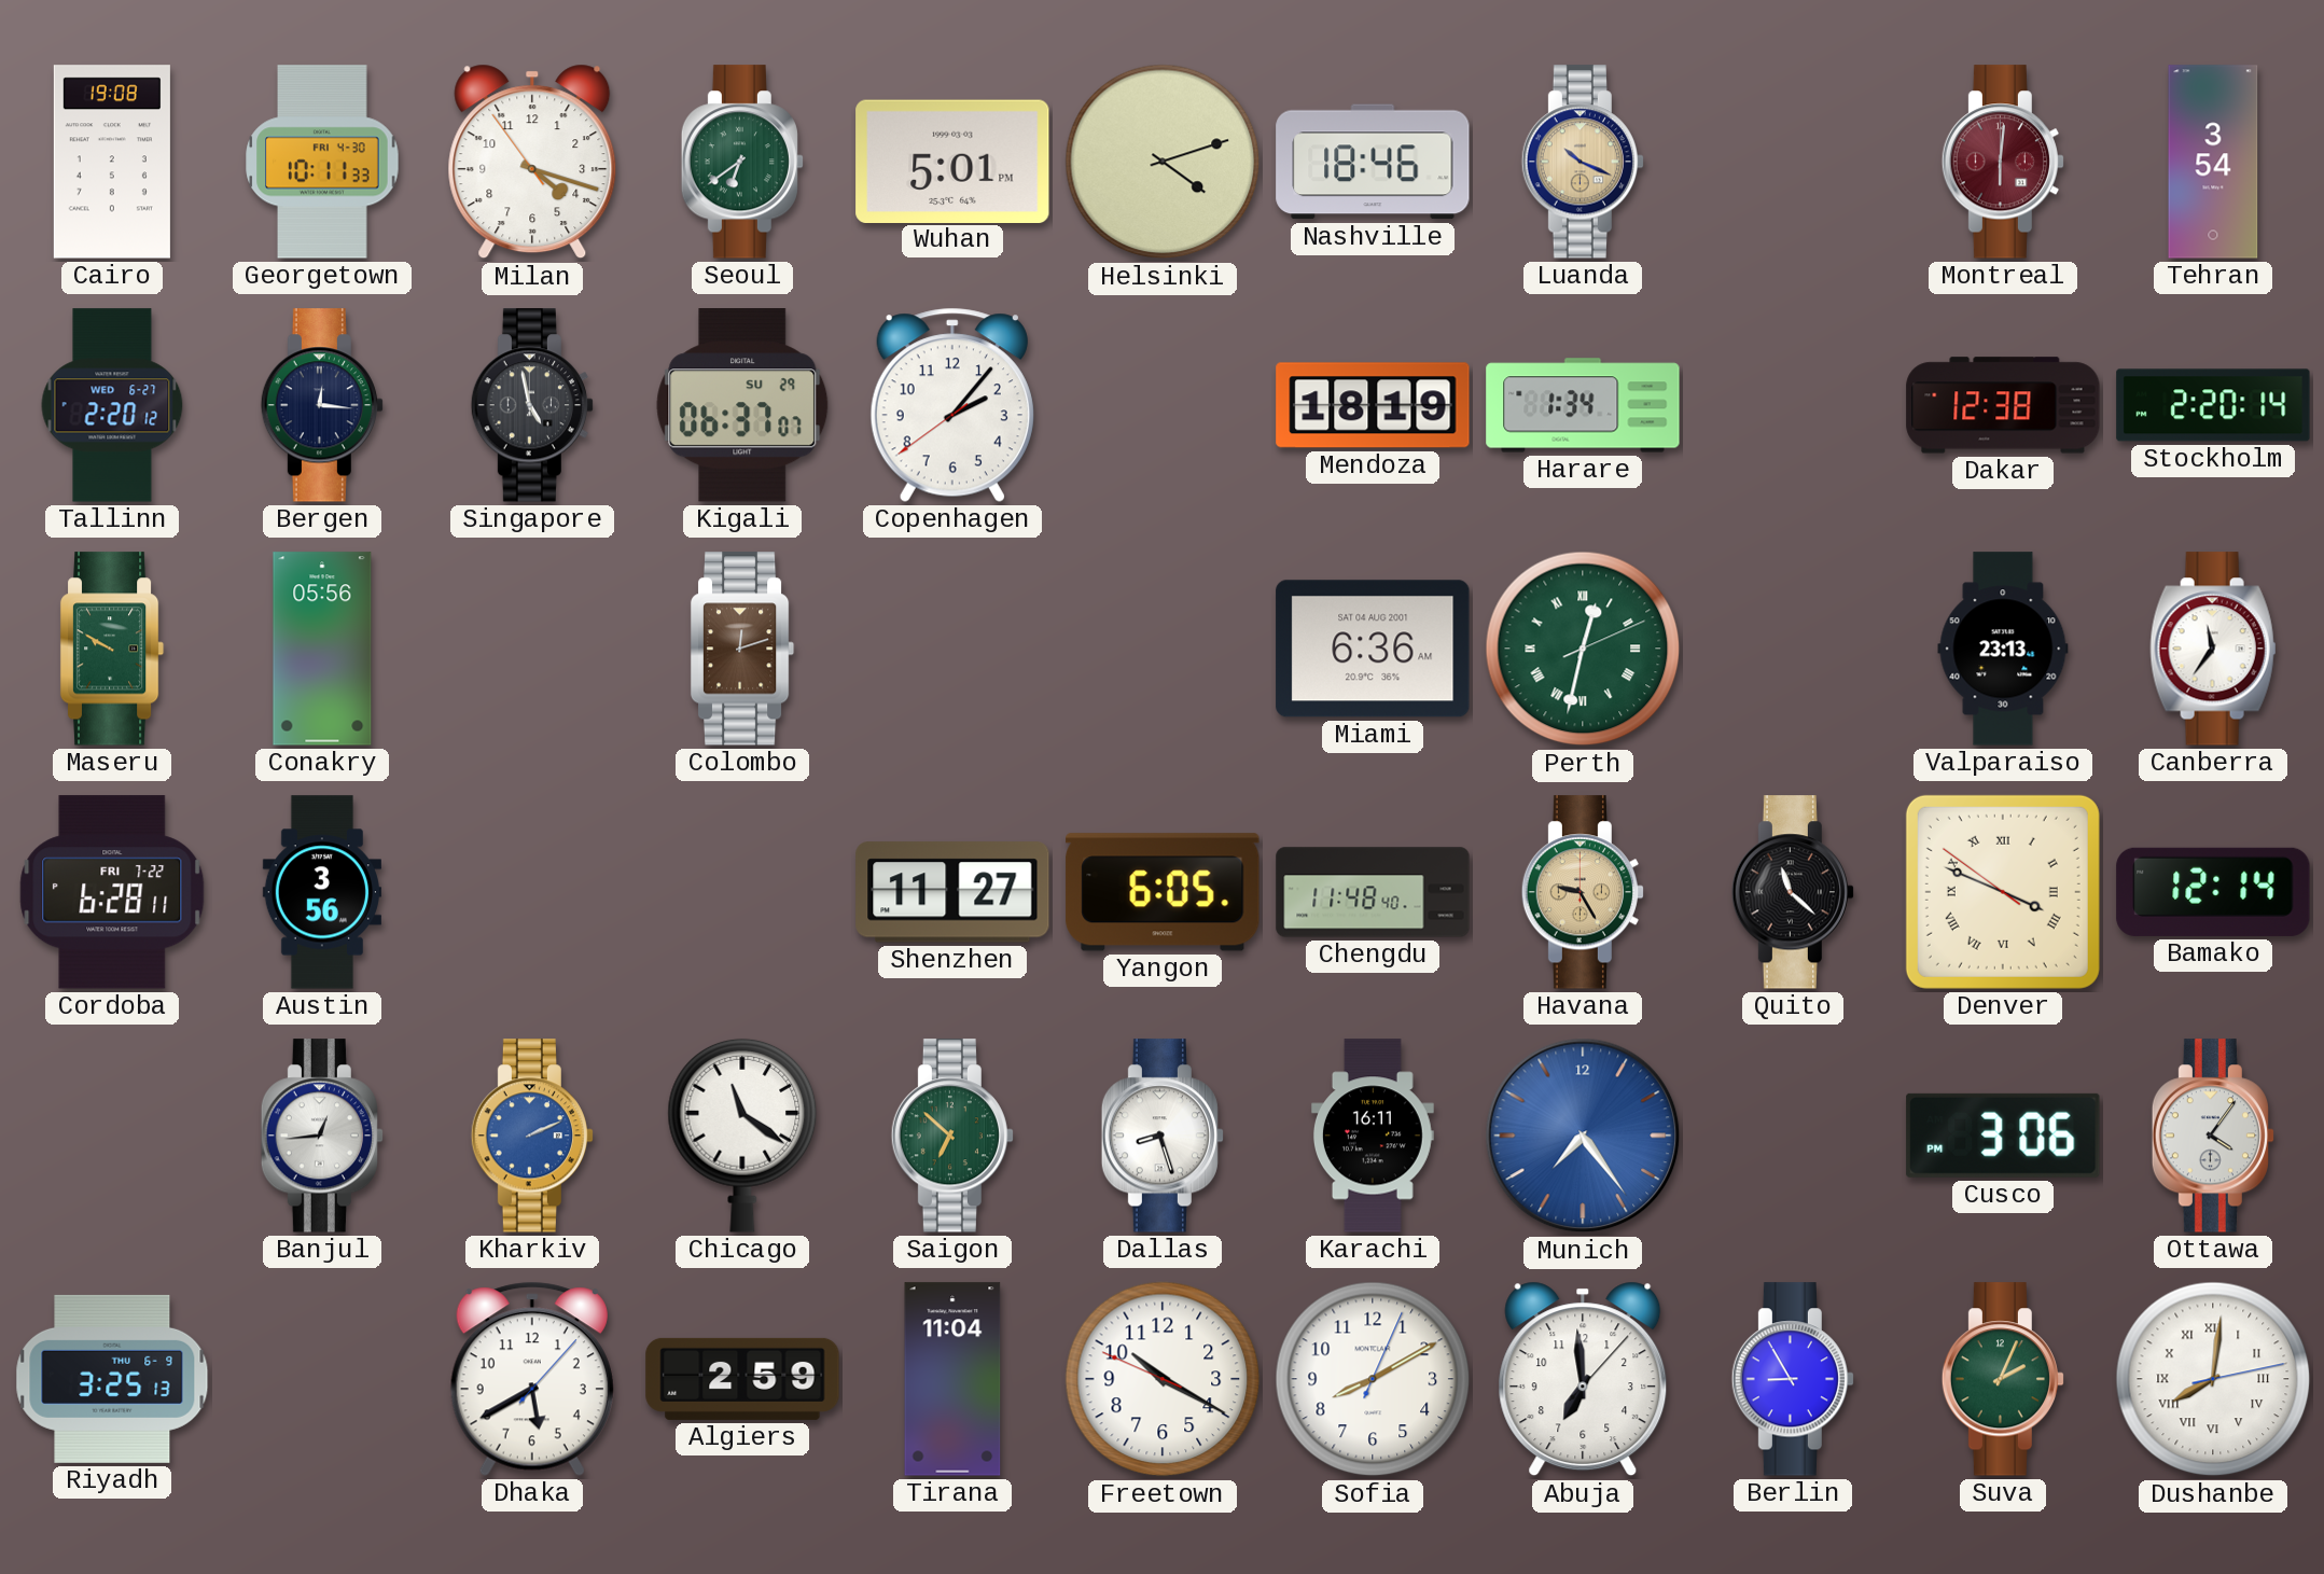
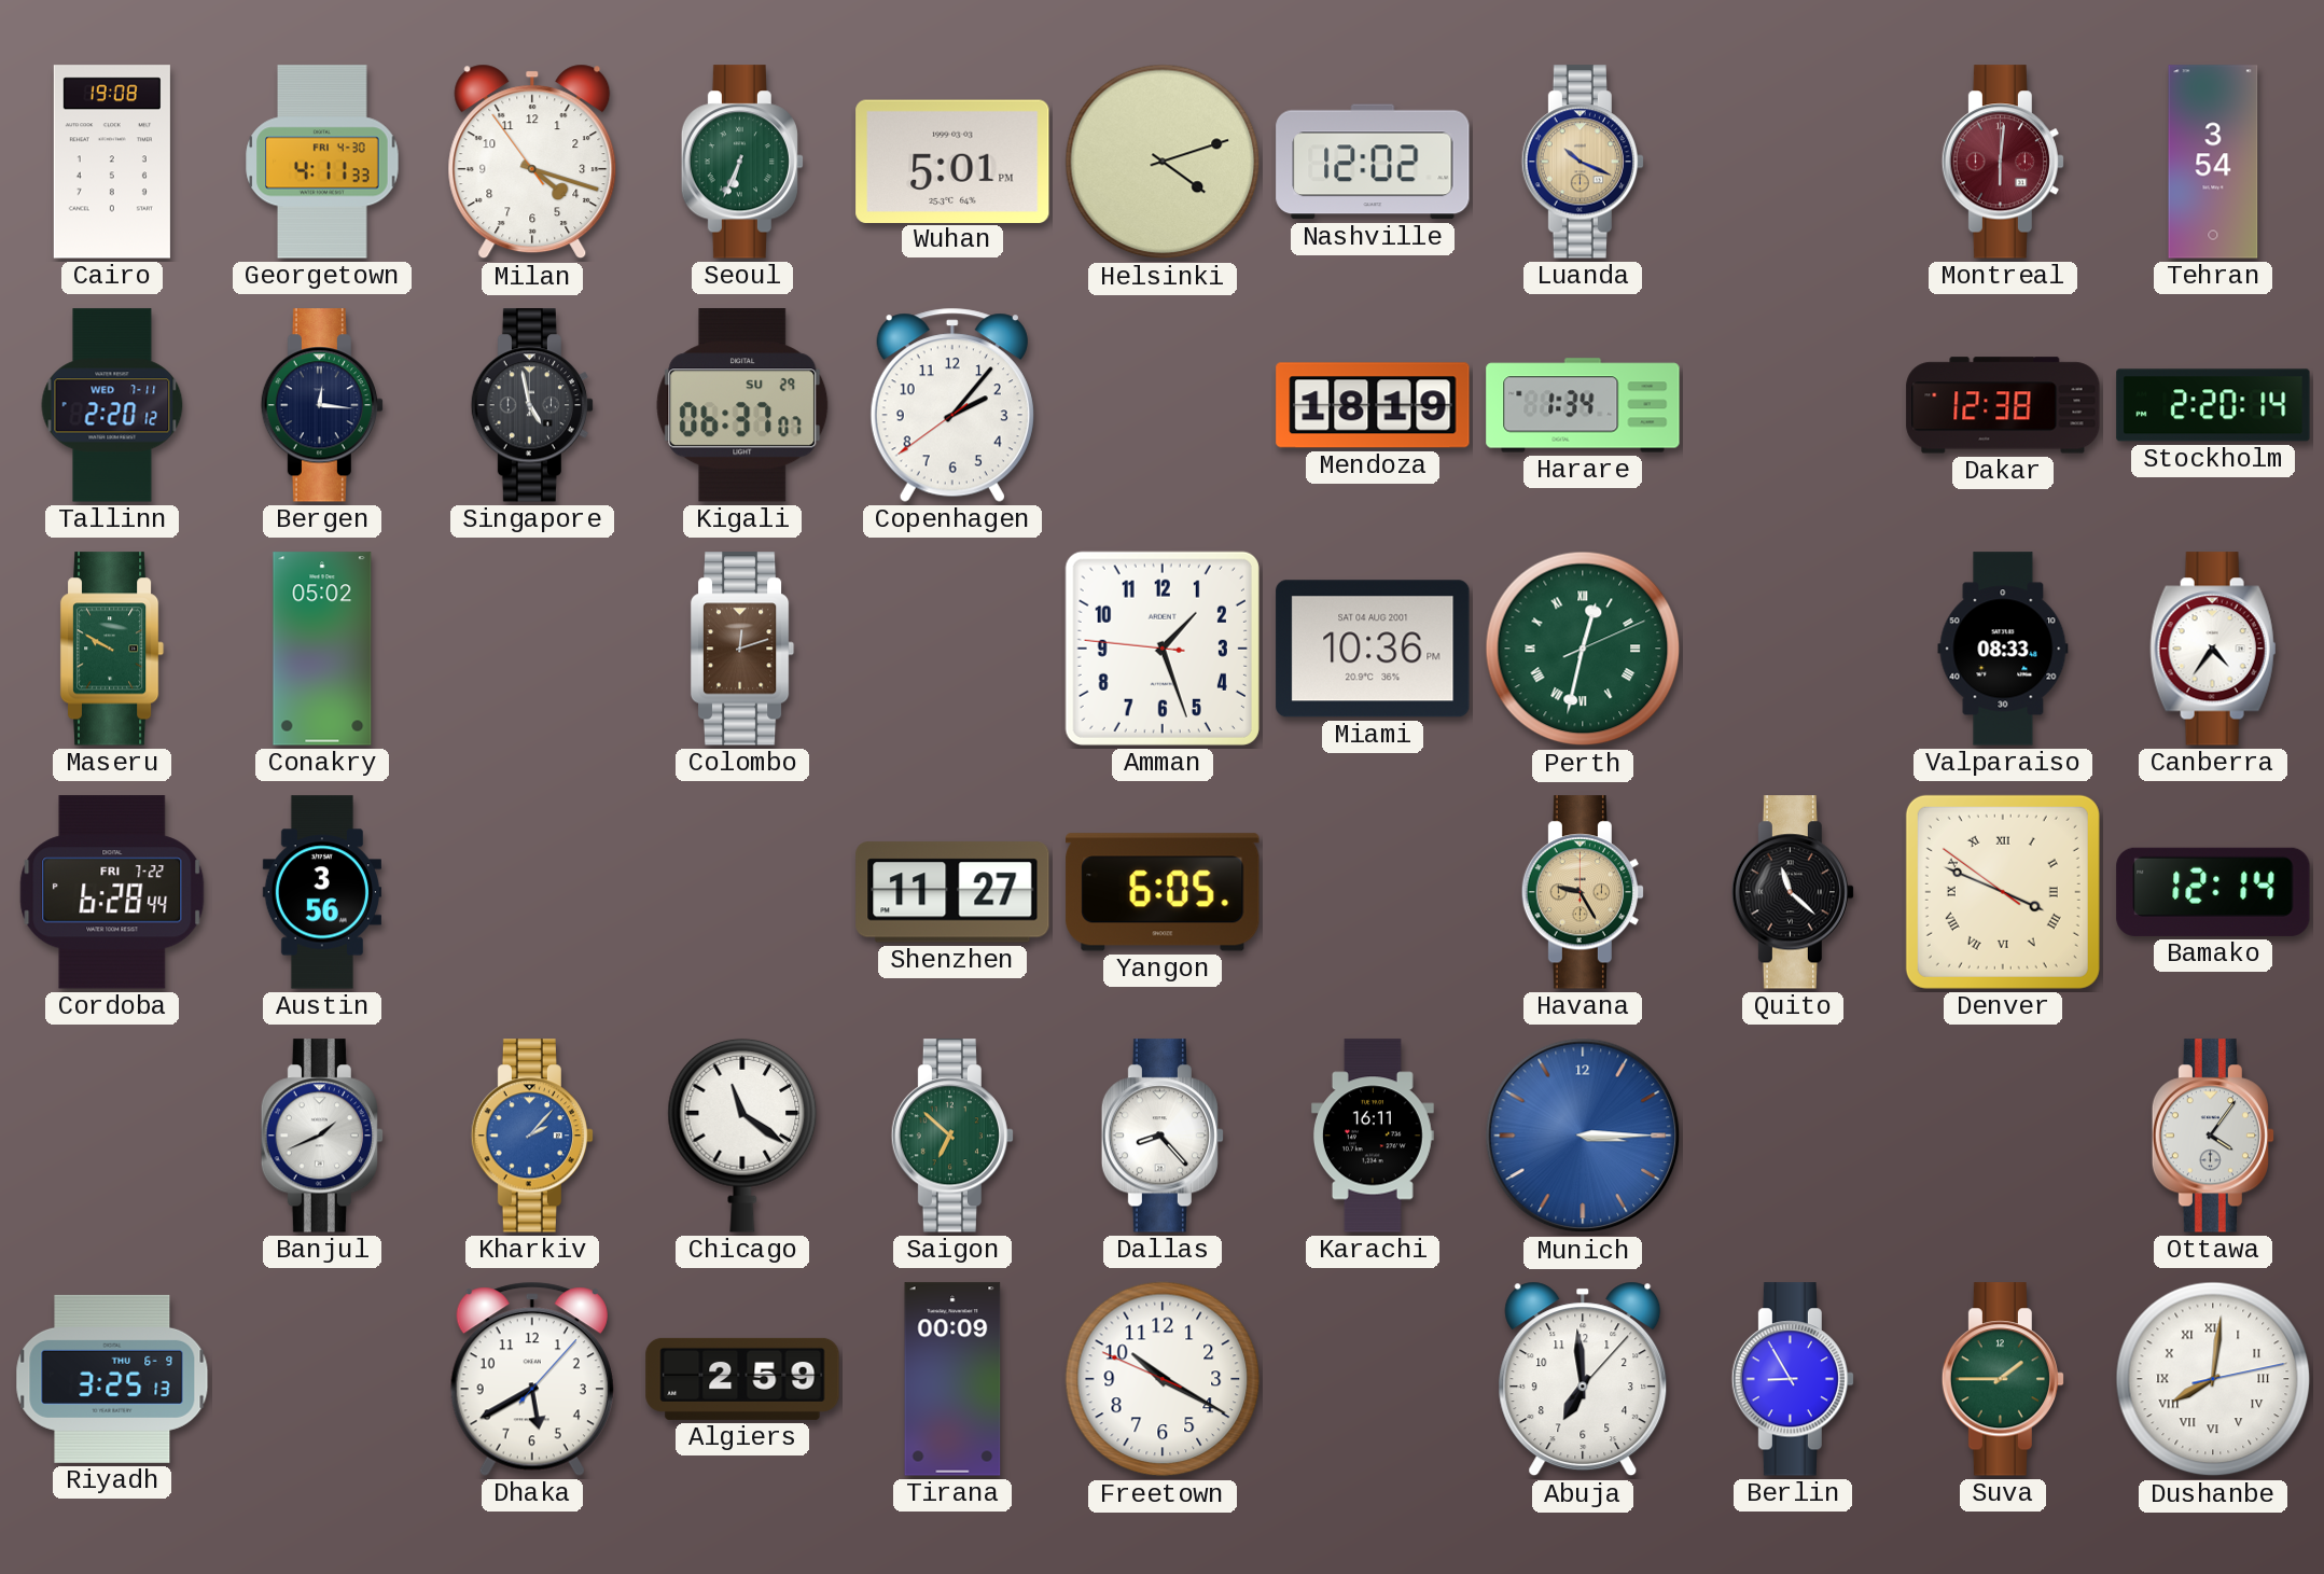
Georgetown: 10:11 -> 4:11 (322, 162)
Seoul: 6:39 -> 6:34 (741, 162)
Nashville: 18:46 -> 12:02 (1373, 162)
Tallinn date: WED 6-27 -> WED 7-11 (112, 405)
Conakry: 05:56 -> 05:02 (322, 649)
Amman: none -> 1:26 (1163, 649)
Miami: 6:36 -> 10:36 (1373, 649)
Valparaiso: 23:13 -> 08:33 (2003, 649)
Canberra: 11:36 -> 4:36 (2213, 649)
Cordoba: 6:28:11 -> 6:28:44 (112, 892)
Chengdu: 11:48 -> none (1373, 892)
Banjul: 12:44 -> 1:41 (321, 1136)
Kharkiv: 2:11 -> 2:07 (531, 1136)
Dallas: 8:27 -> 8:23 (1161, 1136)
Munich: 7:24 -> 3:15 (1583, 1136)
Cusco: 3:06 -> none (2003, 1136)
Tirana: 11:04 -> 00:09 (952, 1379)
Sofia: 8:10 -> none (1373, 1379)
Suva: 2:04 -> 1:45 (2002, 1379)
